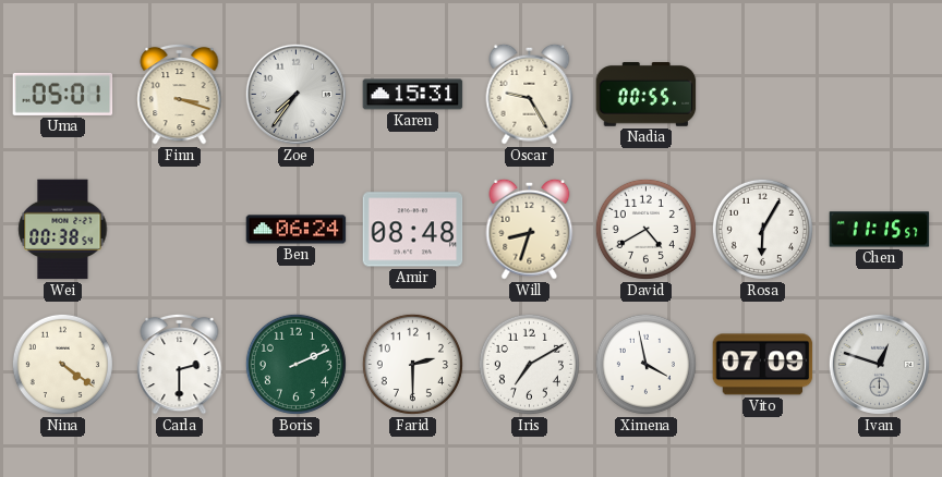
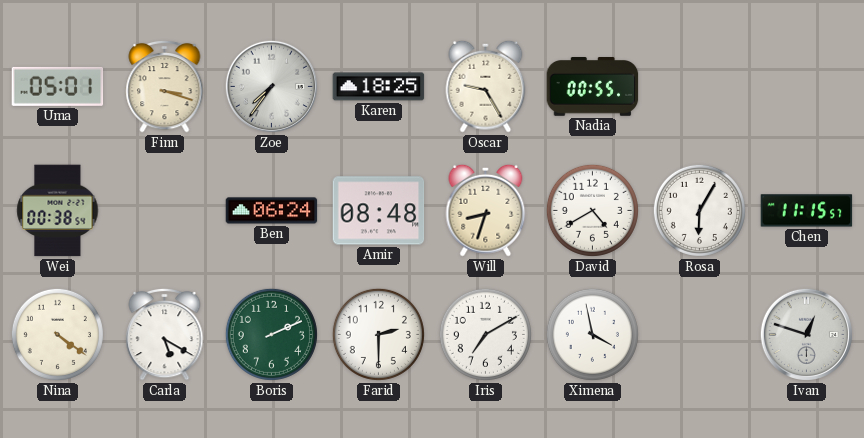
Karen: 15:31 -> 18:25 (379, 87)
Carla: 2:30 -> 5:20 (165, 334)
Vito: 07:09 -> none (763, 365)
